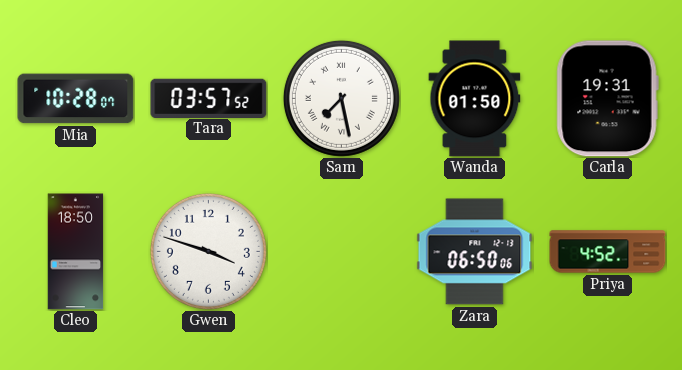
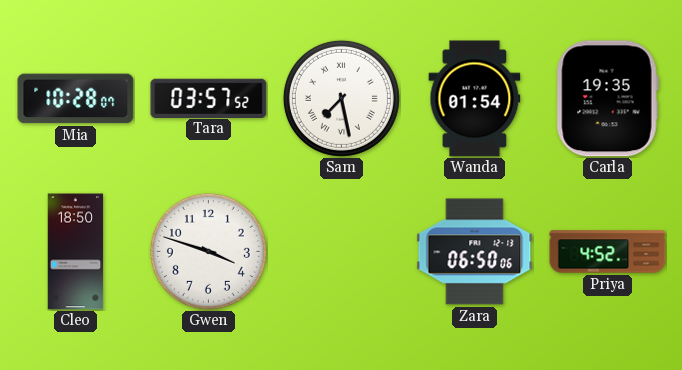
Wanda: 01:50 -> 01:54 (475, 99)
Carla: 19:31 -> 19:35 (607, 99)
